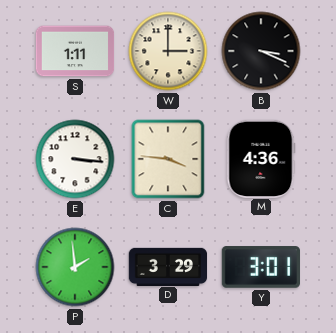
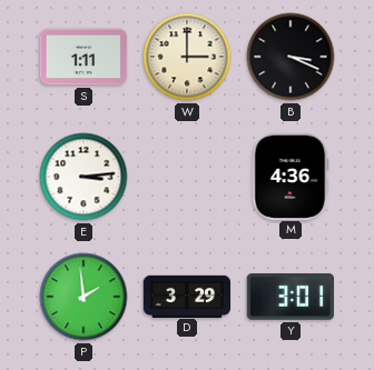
E: 3:16 -> 3:14 (83, 177)
C: 3:46 -> none (168, 159)
